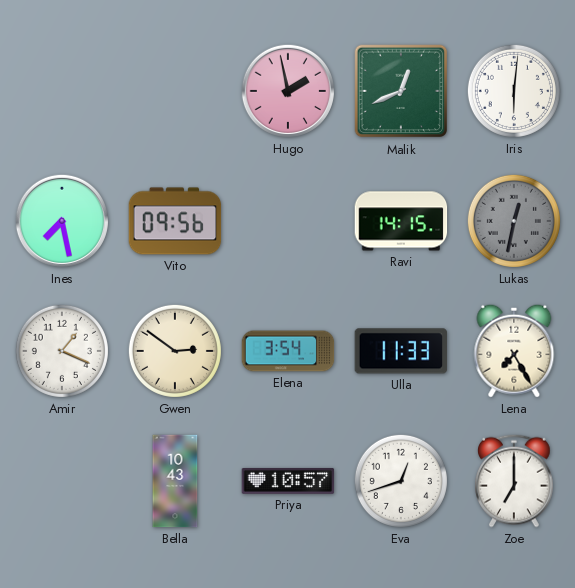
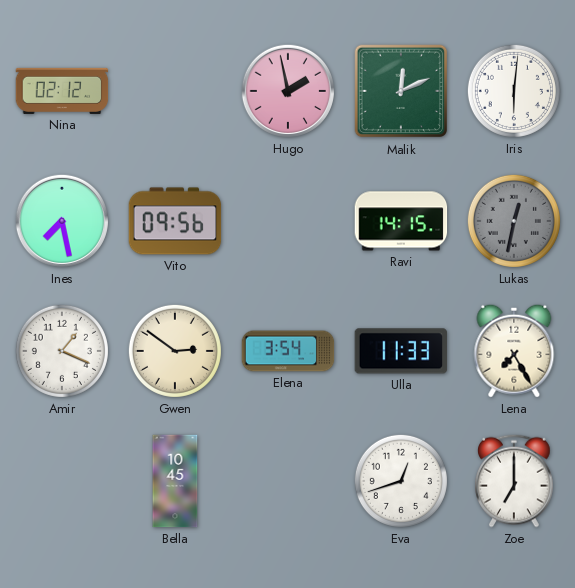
Nina: none -> 02:12 (62, 91)
Malik: 12:41 -> 12:11 (401, 91)
Bella: 10:43 -> 10:45 (175, 481)
Priya: 10:57 -> none (288, 481)
